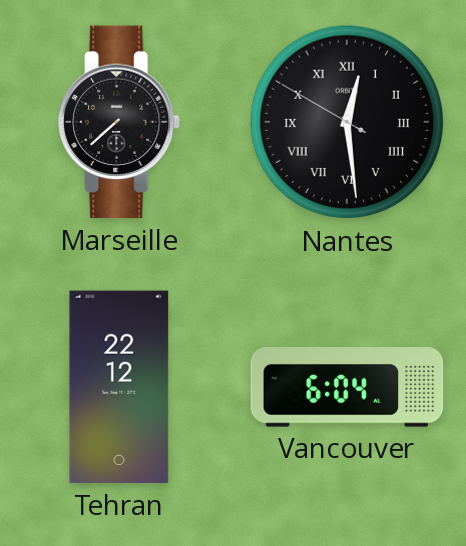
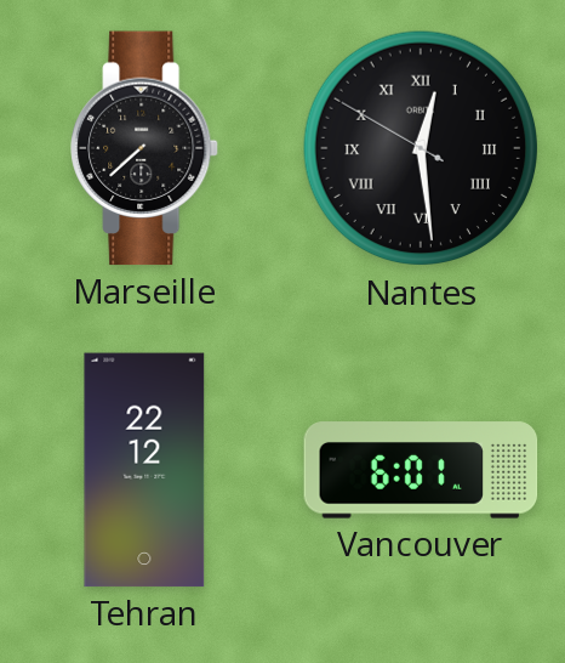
Vancouver: 6:04 -> 6:01 (421, 470)
